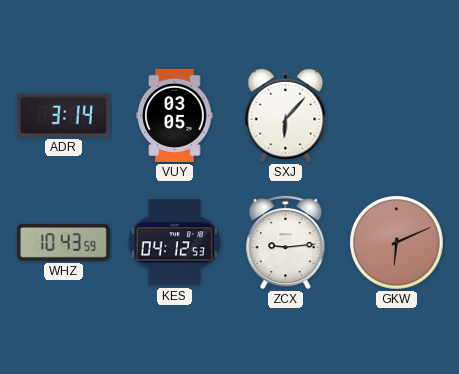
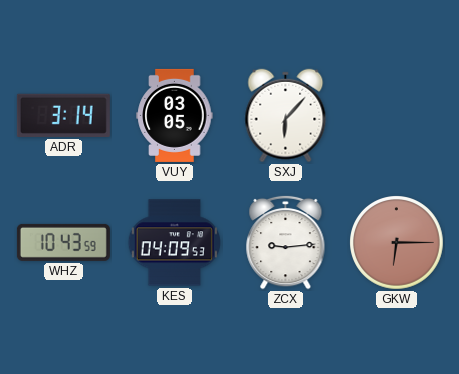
KES: 04:12 -> 04:09 (174, 243)
GKW: 6:11 -> 6:15 (397, 243)
